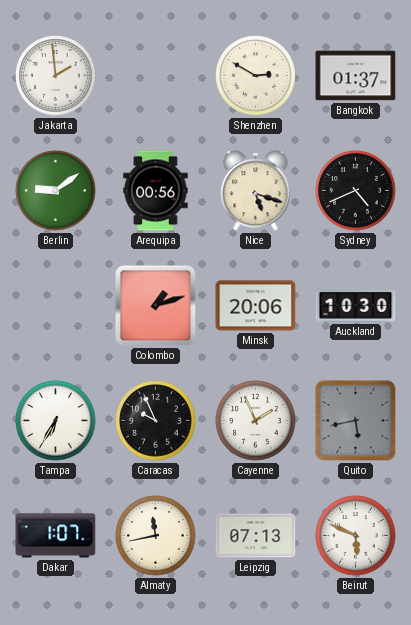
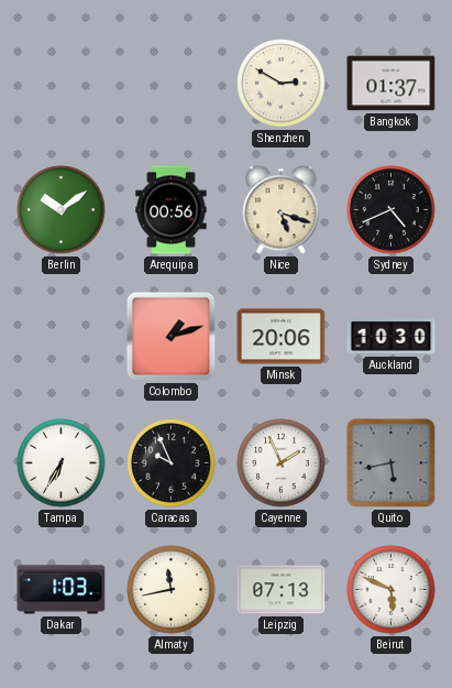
Jakarta: 1:59 -> none (56, 76)
Berlin: 9:09 -> 10:09 (62, 210)
Dakar: 1:07 -> 1:03 (62, 590)
